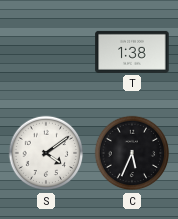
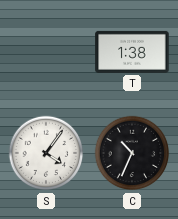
S: 4:09 -> 4:06 (46, 153)
C: 5:34 -> 10:34 (132, 153)
